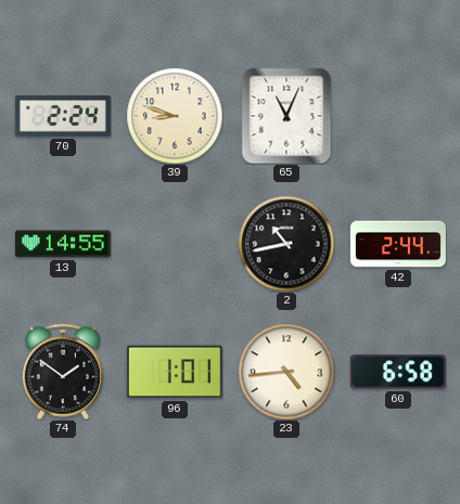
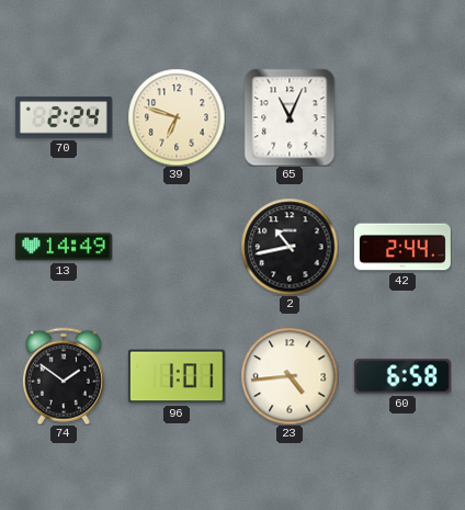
39: 8:48 -> 6:48 (177, 117)
13: 14:55 -> 14:49 (64, 247)
